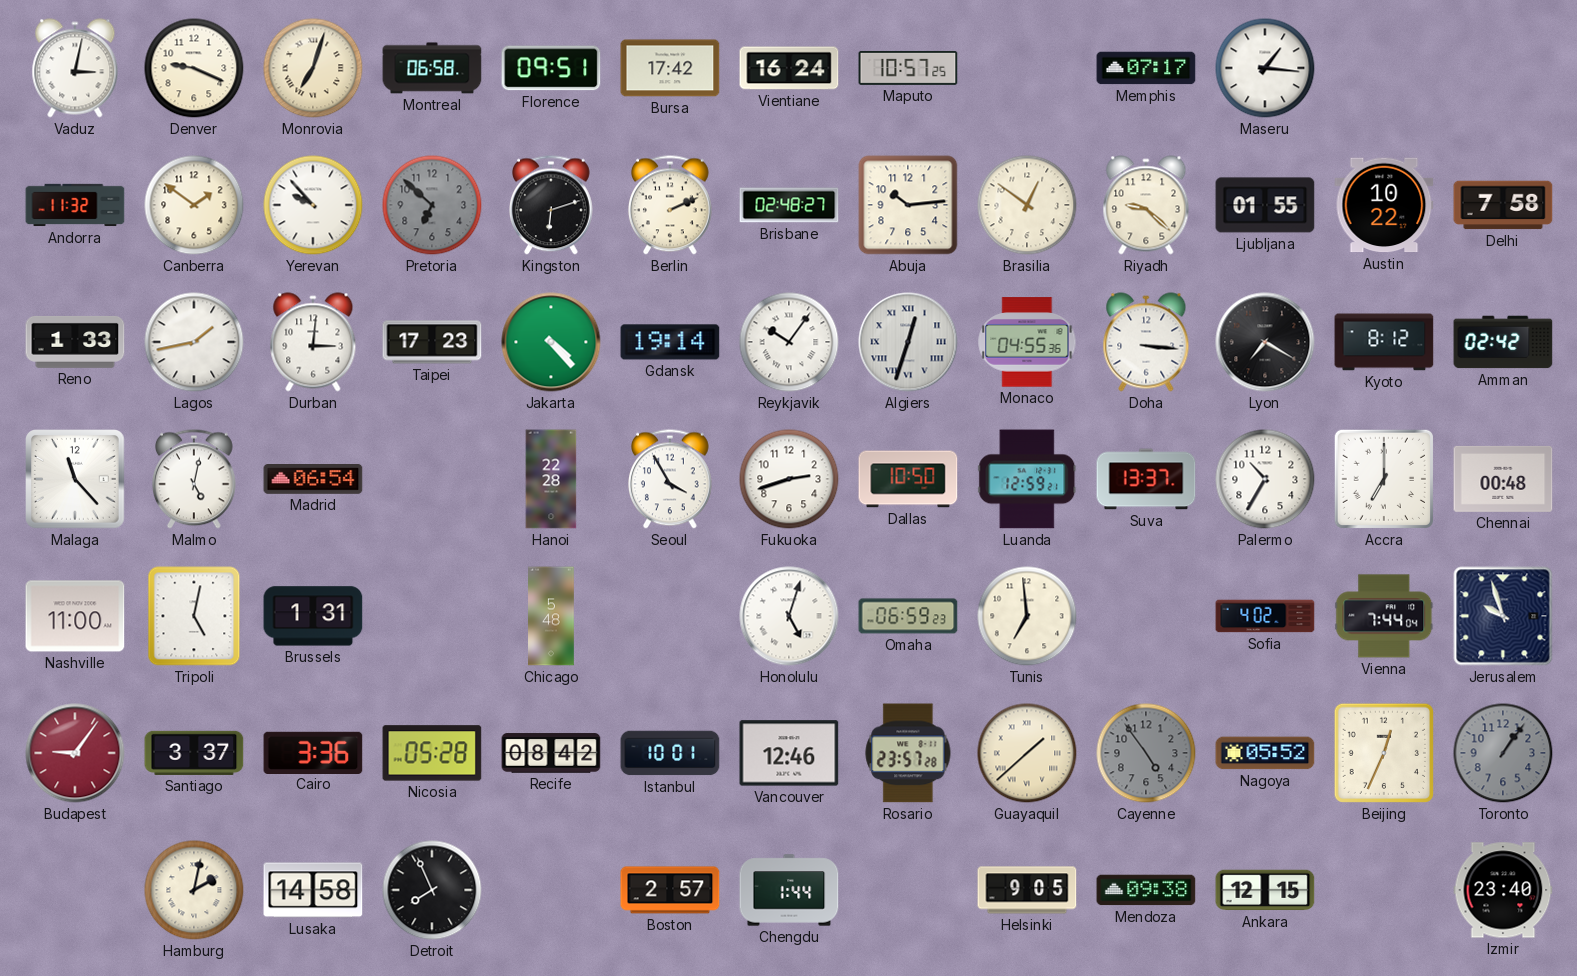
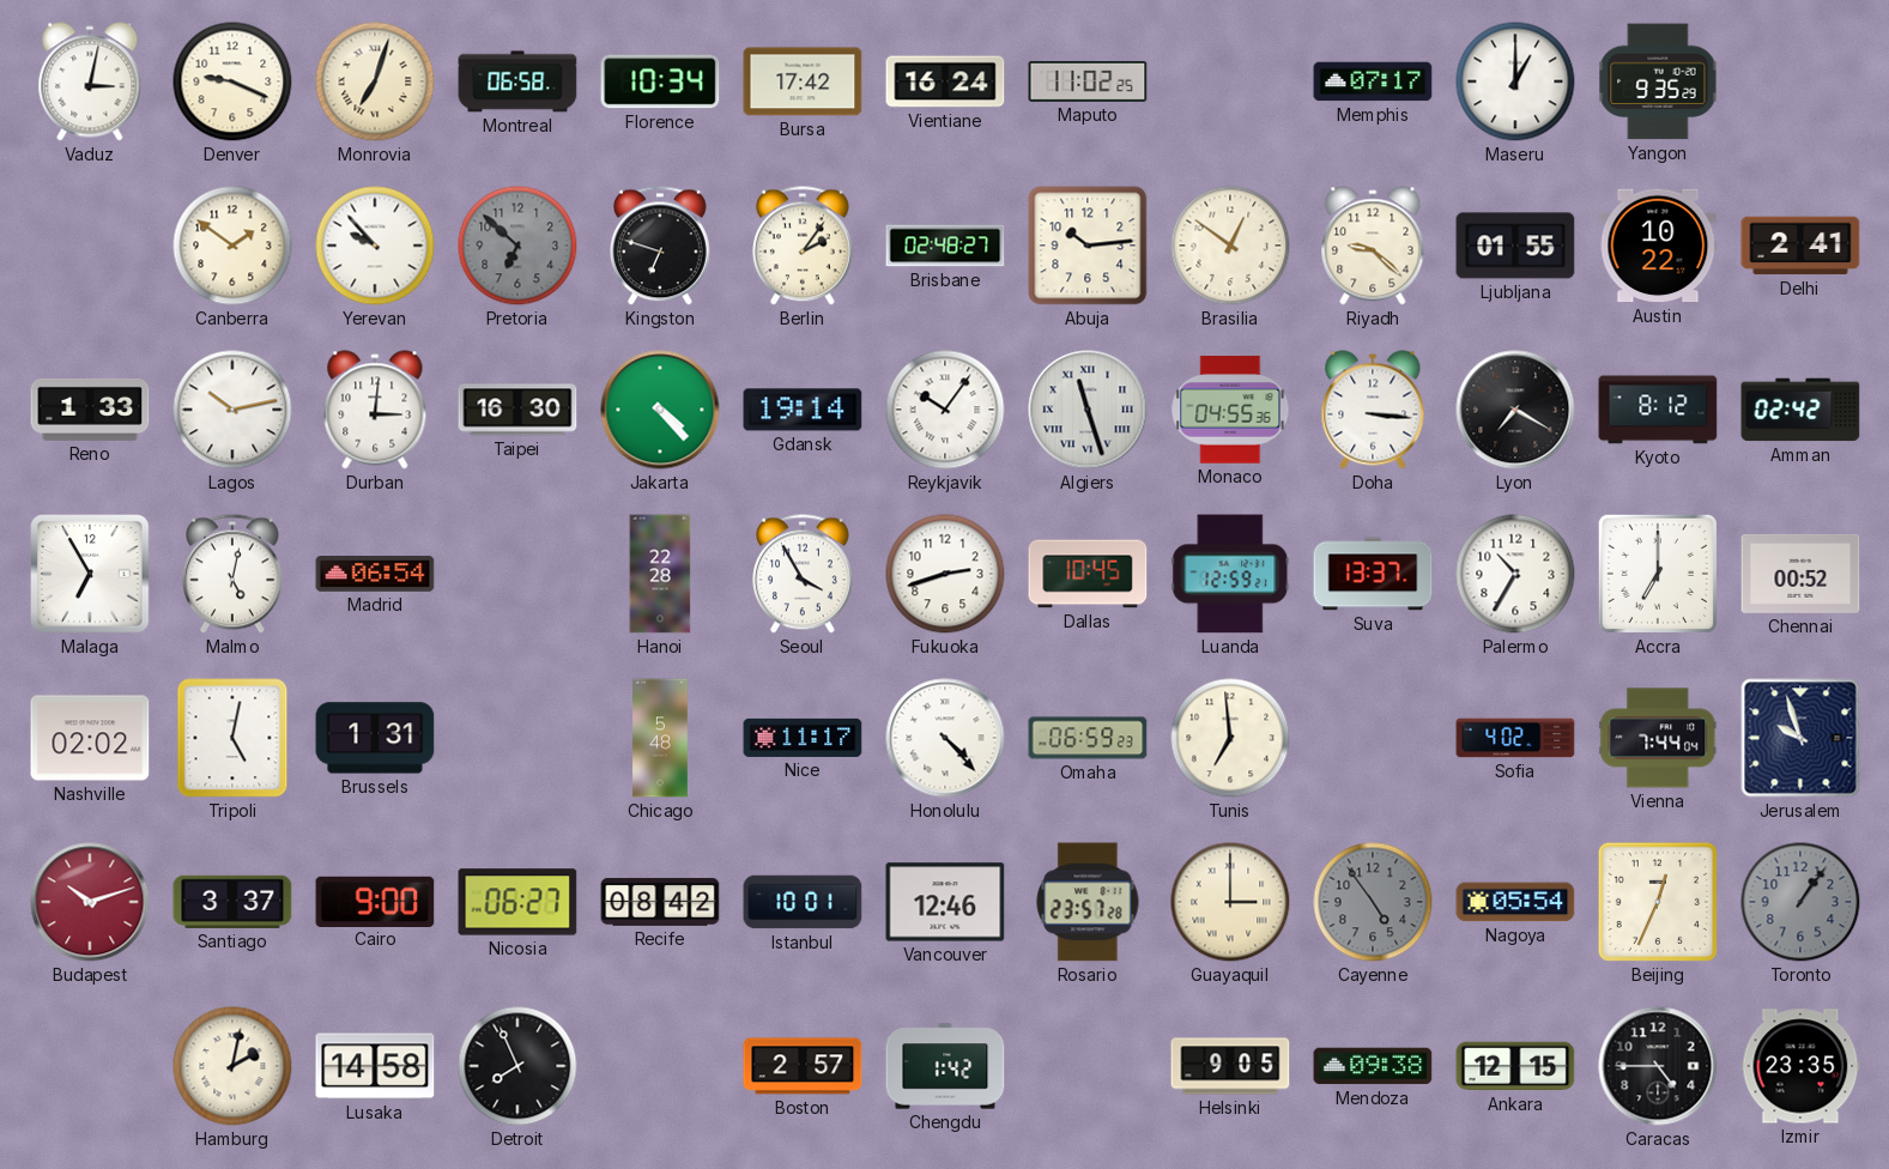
Florence: 09:51 -> 10:34 (660, 81)
Maputo: 10:57 -> 11:02 (1088, 81)
Maseru: 1:16 -> 1:00 (1515, 81)
Yangon: none -> 9:35 (1658, 81)
Andorra: 11:32 -> none (75, 205)
Kingston: 6:12 -> 6:48 (661, 246)
Berlin: 2:11 -> 2:06 (804, 246)
Delhi: 7:58 -> 2:41 (1800, 246)
Lagos: 1:43 -> 10:13 (232, 410)
Taipei: 17:23 -> 16:30 (517, 410)
Algiers: 12:33 -> 11:27 (1088, 410)
Malaga: 11:23 -> 6:55 (91, 575)
Dallas: 10:50 -> 10:45 (1088, 574)
Chennai: 00:48 -> 00:52 (1800, 574)
Nashville: 11:00 -> 02:02 (90, 738)
Nice: none -> 11:17 (803, 738)
Honolulu: 5:03 -> 4:23 (945, 738)
Budapest: 9:06 -> 10:12 (90, 902)
Cairo: 3:36 -> 9:00 (375, 901)
Nicosia: 05:28 -> 06:27 (517, 902)
Guayaquil: 1:38 -> 3:00 (1230, 902)
Nagoya: 05:52 -> 05:54 (1515, 902)
Chengdu: 1:44 -> 1:42 (945, 1066)
Caracas: none -> 4:45 (1658, 1066)
Izmir: 23:40 -> 23:35 (1800, 1066)
